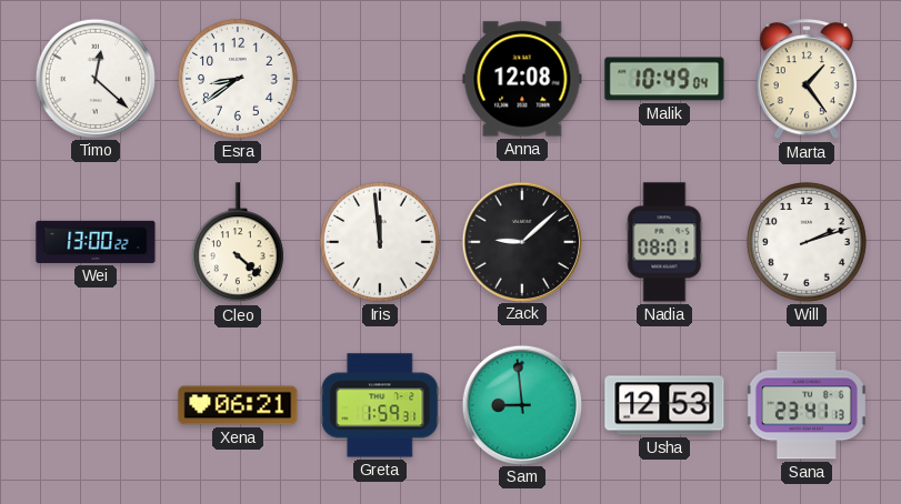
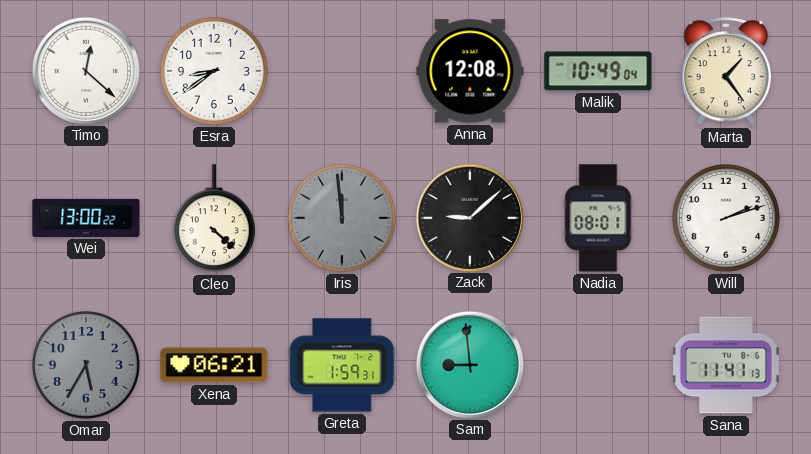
Iris dial: white -> grey (342, 218)
Omar: none -> 5:35 (86, 365)
Usha: 12:53 -> none (664, 405)
Sana: 23:41 -> 11:41 (726, 365)
